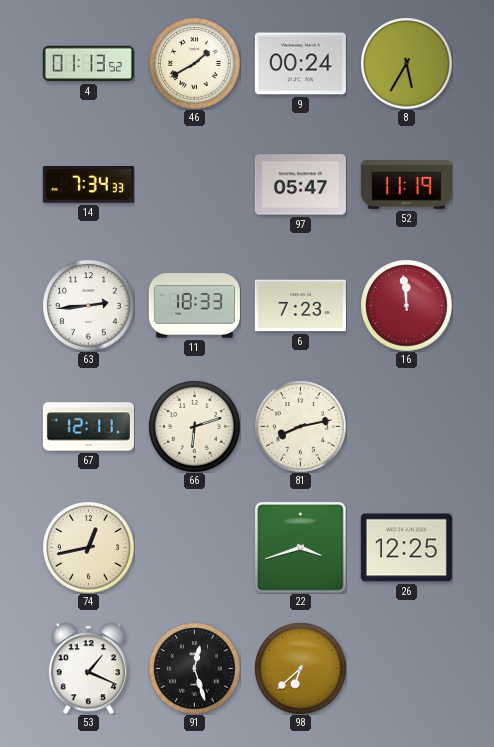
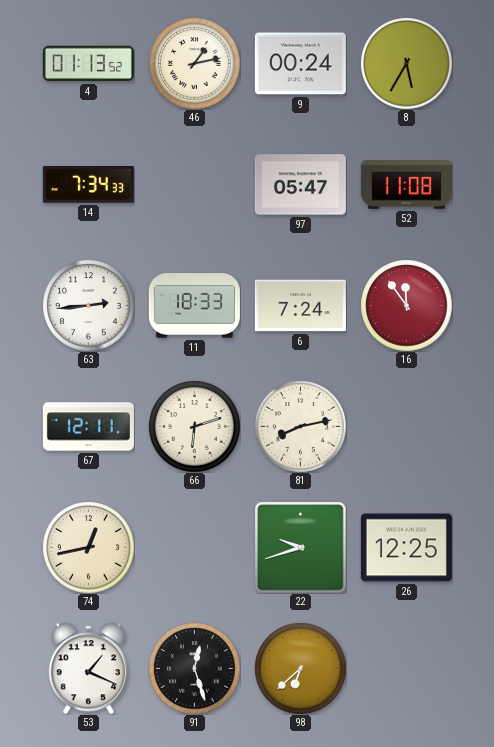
46: 1:40 -> 1:13 (194, 63)
52: 11:19 -> 11:08 (406, 185)
6: 7:23 -> 7:24 (300, 306)
16: 11:59 -> 11:54 (406, 305)
22: 3:42 -> 9:42 (301, 548)
